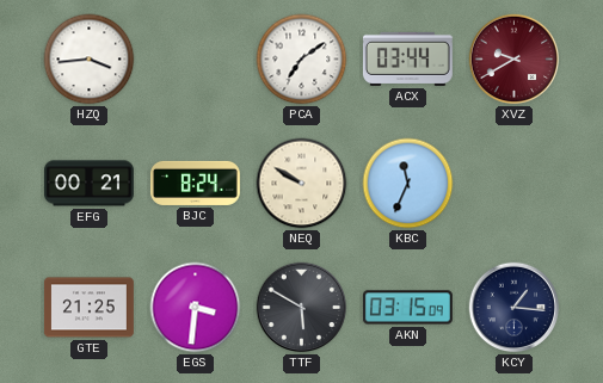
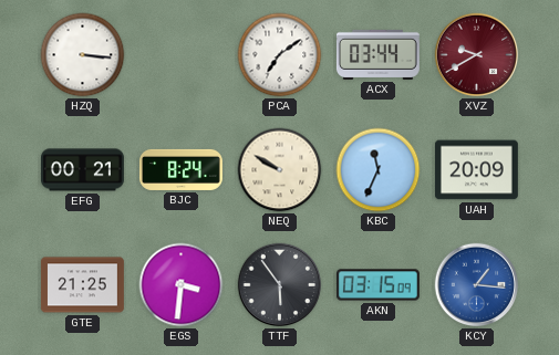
HZQ: 3:44 -> 3:16 (83, 55)
UAH: none -> 20:09 (476, 170)
TTF: 5:50 -> 5:54 (280, 285)
KCY dial: navy -> blue (477, 285)
